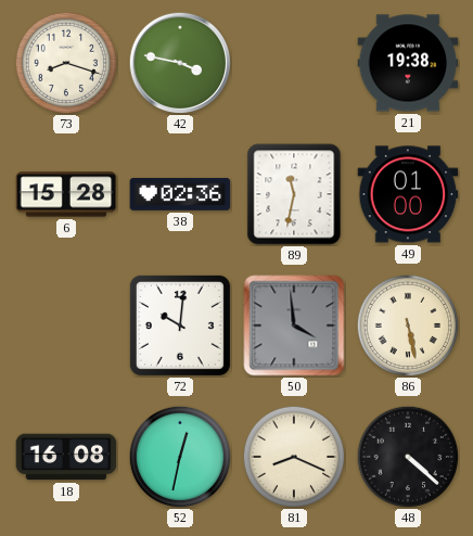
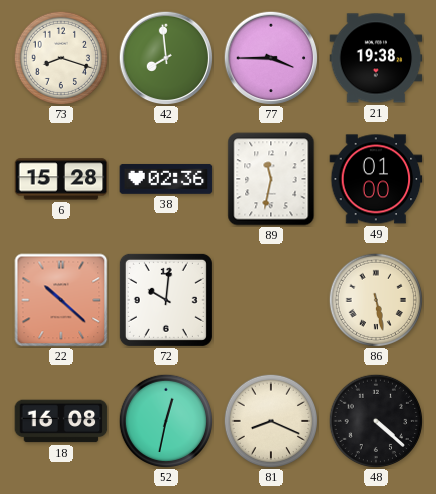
42: 3:47 -> 7:59 (166, 58)
77: none -> 3:45 (271, 58)
22: none -> 10:22 (61, 300)
50: 3:59 -> none (294, 326)
